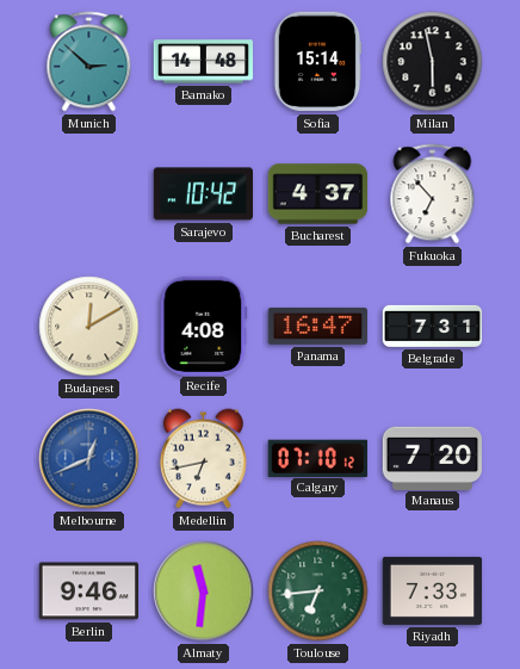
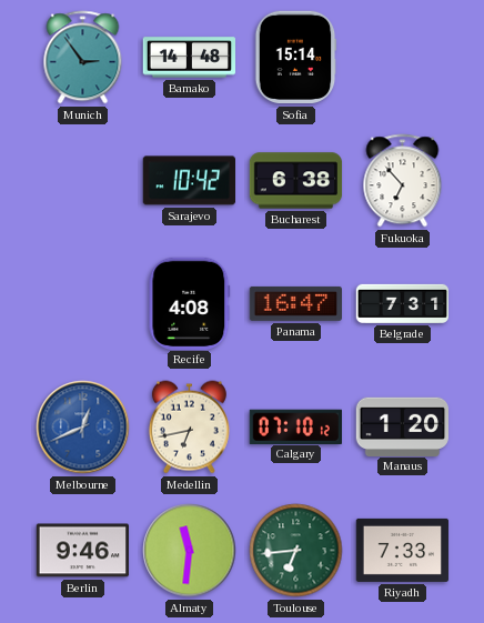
Munich: 2:52 -> 2:54 (83, 58)
Milan: 5:58 -> none (433, 62)
Bucharest: 4:37 -> 6:38 (296, 181)
Budapest: 12:10 -> none (89, 327)
Manaus: 7:20 -> 1:20 (402, 426)
